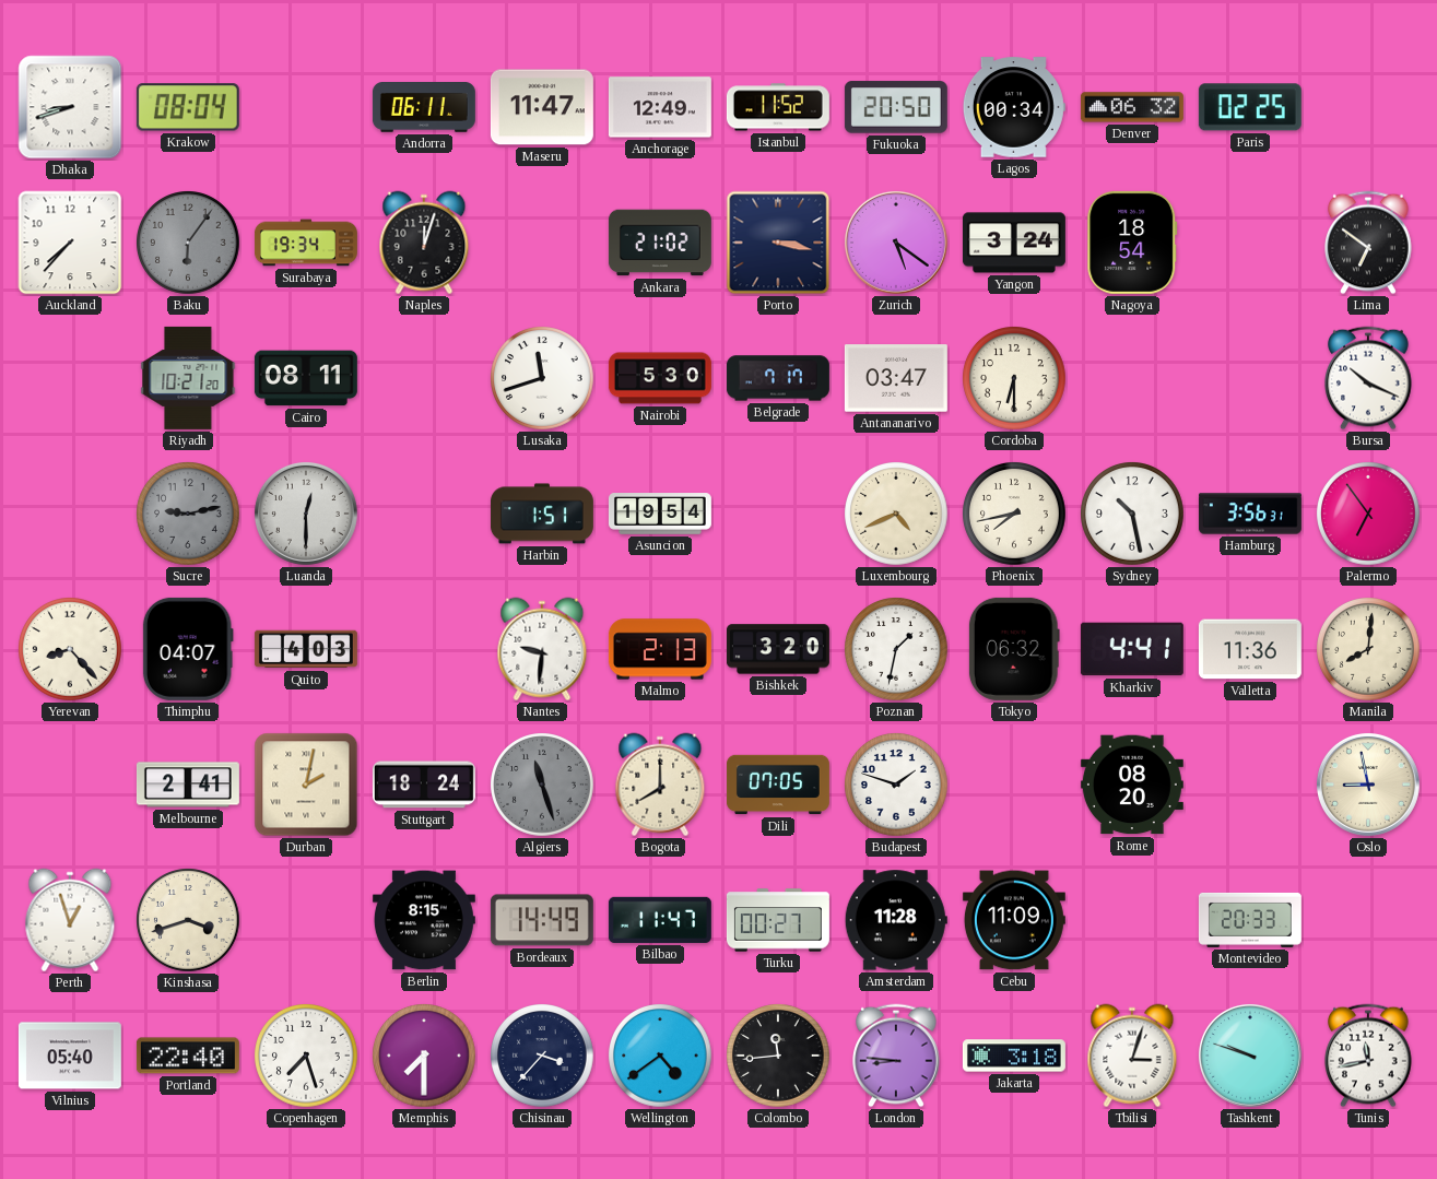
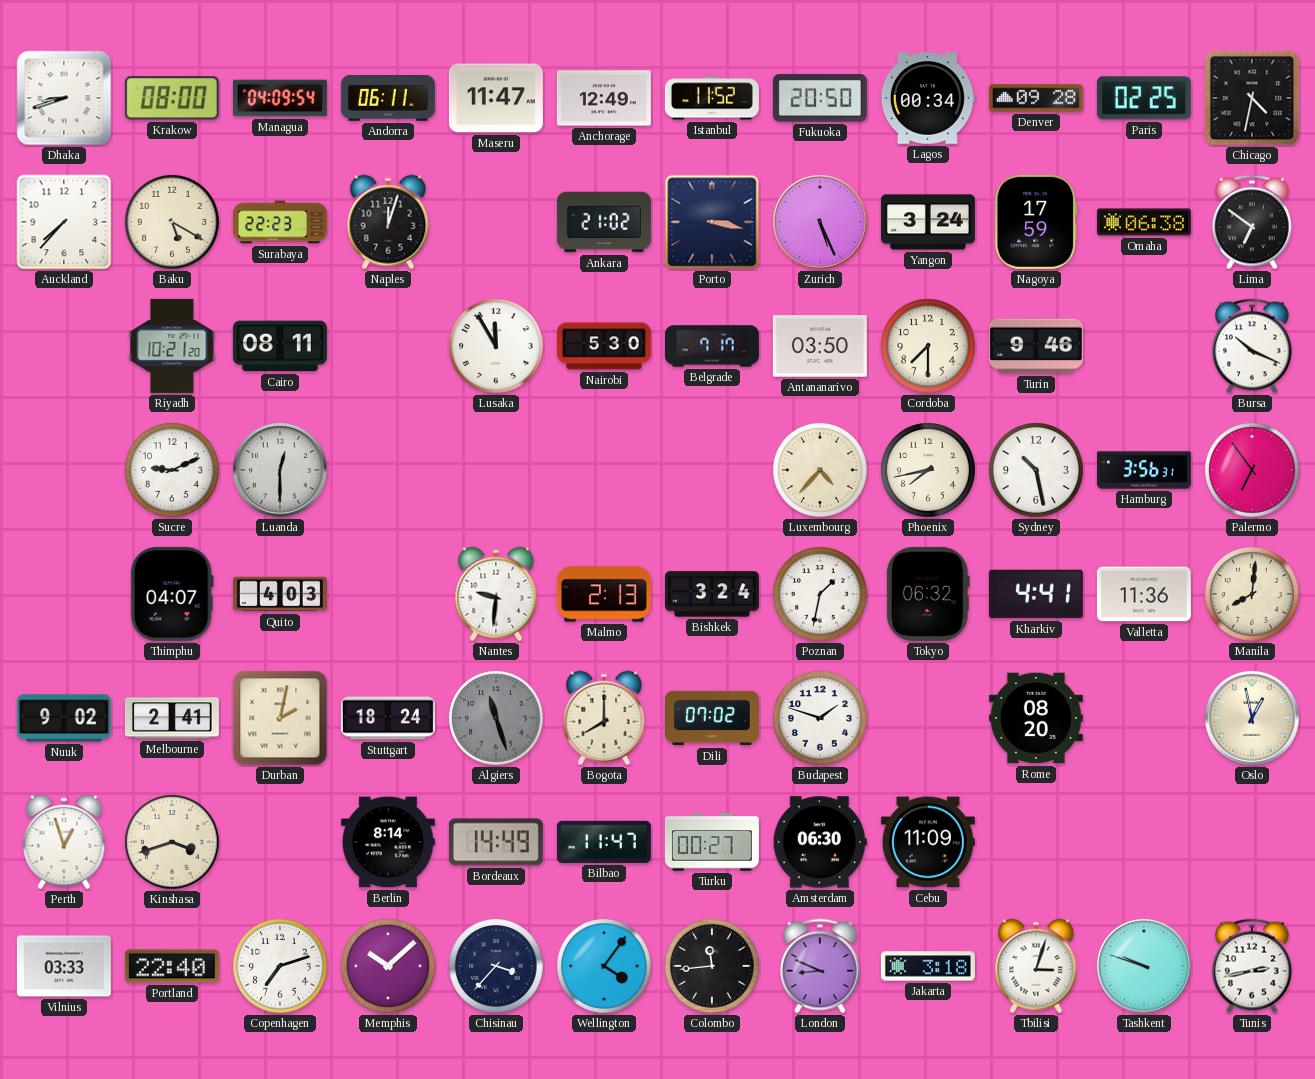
Krakow: 08:04 -> 08:00 (172, 98)
Managua: none -> 04:09 (280, 98)
Denver: 06:32 -> 09:28 (1036, 98)
Chicago: none -> 4:32 (1252, 98)
Baku: 6:06 -> 5:20 (172, 222)
Baku dial: grey -> cream (172, 222)
Surabaya: 19:34 -> 22:23 (280, 222)
Zurich: 5:21 -> 5:26 (820, 222)
Nagoya: 18:54 -> 17:59 (1036, 222)
Omaha: none -> 06:38 (1144, 222)
Lusaka: 11:42 -> 11:55 (496, 346)
Antananarivo: 03:47 -> 03:50 (820, 346)
Cordoba: 6:30 -> 7:30 (928, 346)
Turin: none -> 9:46 (1036, 346)
Sucre: 9:13 -> 9:11 (172, 470)
Sucre dial: grey -> white (172, 470)
Harbin: 1:51 -> none (542, 514)
Asuncion: 19:54 -> none (660, 514)
Luxembourg: 4:41 -> 4:37 (820, 470)
Yerevan: 8:23 -> none (70, 649)
Bishkek: 3:20 -> 3:24 (712, 594)
Nuuk: none -> 9:02 (64, 718)
Dili: 07:05 -> 07:02 (712, 718)
Oslo: 8:58 -> 12:58 (1252, 718)
Berlin: 8:15 -> 8:14 (388, 842)
Amsterdam: 11:28 -> 06:30 (820, 842)
Montevideo: 20:33 -> none (1250, 920)
Vilnius: 05:40 -> 03:33 (64, 966)
Copenhagen: 7:27 -> 7:12 (280, 966)
Memphis: 7:30 -> 10:08 (388, 966)
Wellington: 4:39 -> 4:06 (604, 966)
London: 8:46 -> 8:49 (821, 966)
Tunis: 11:43 -> 2:43 (1253, 966)
